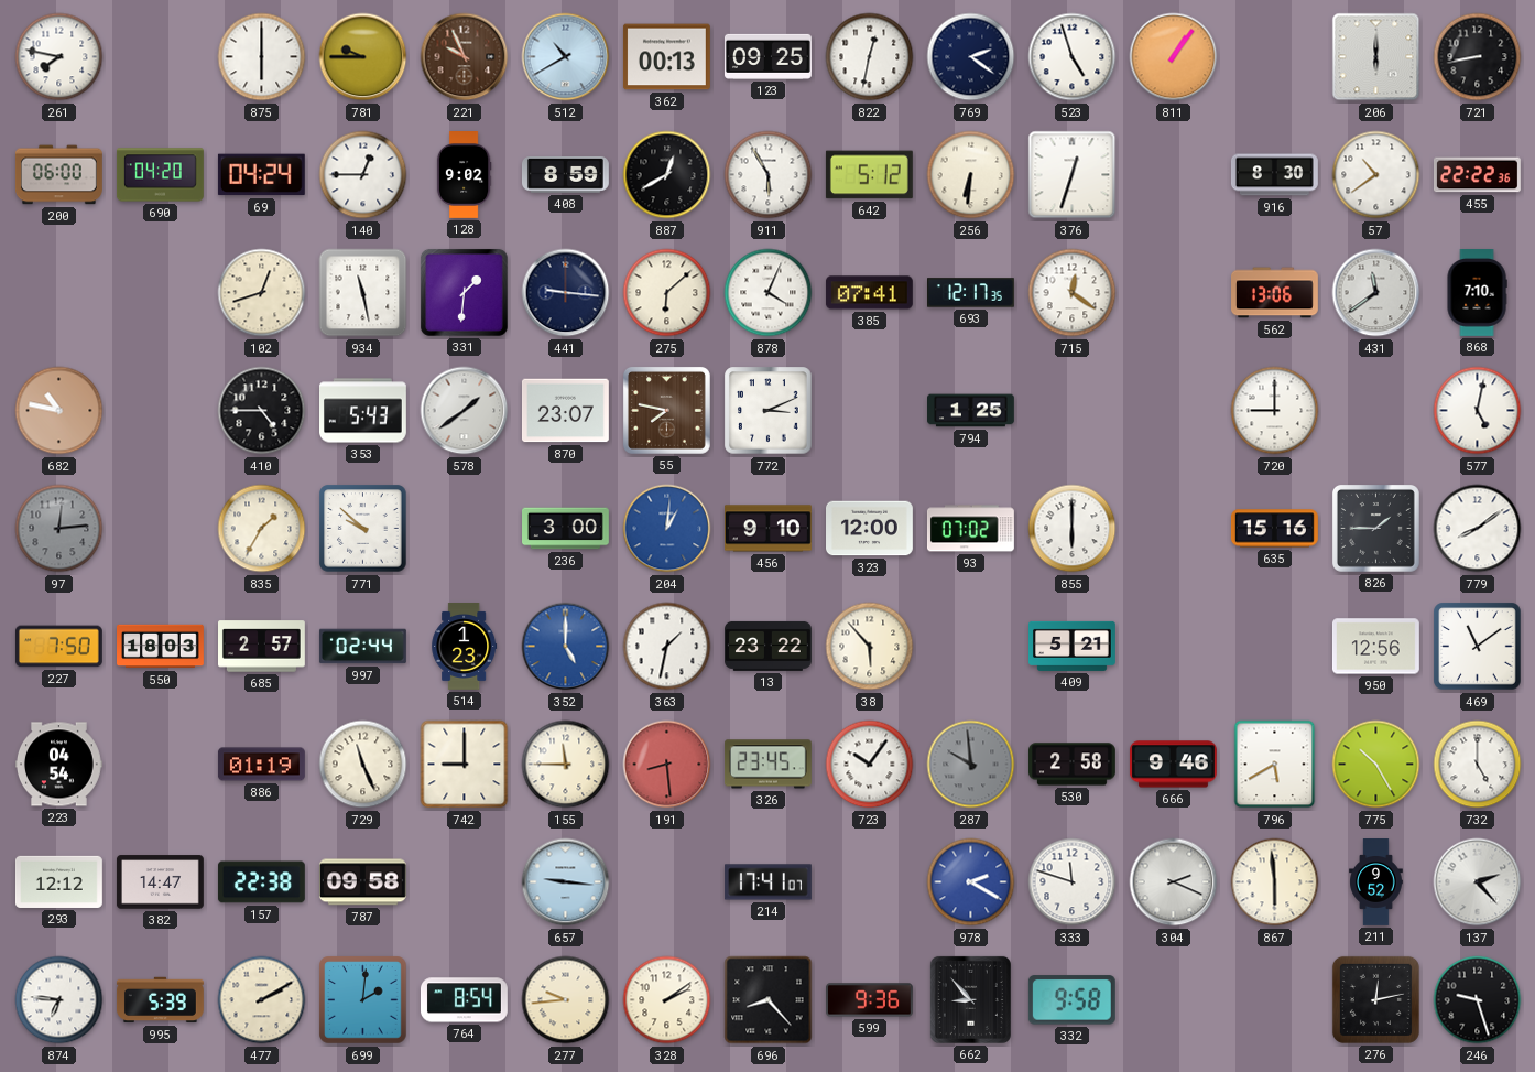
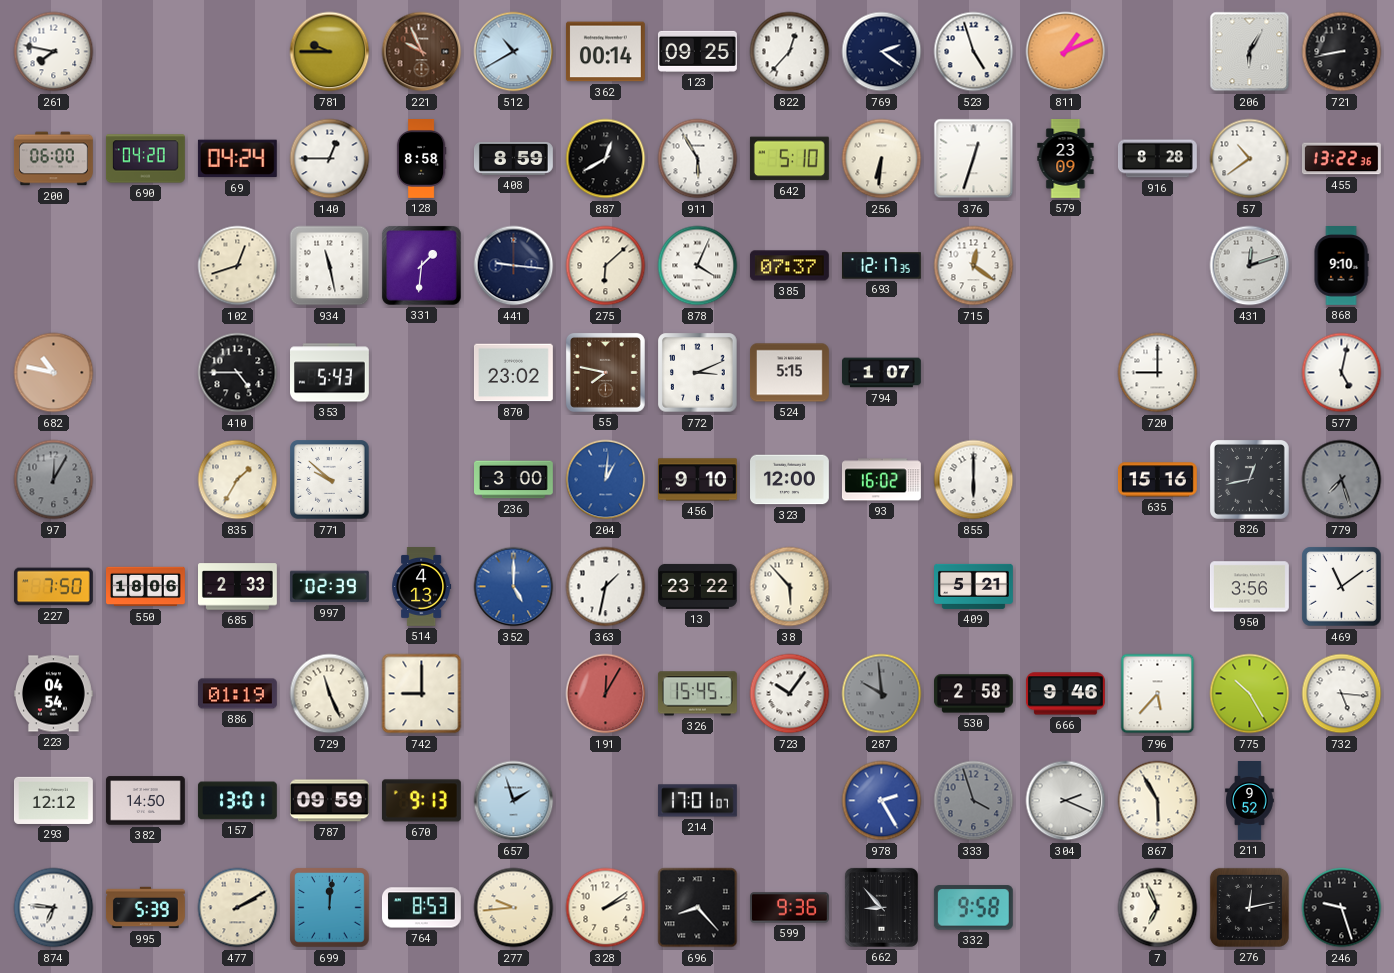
875: 6:00 -> none (262, 57)
362: 00:13 -> 00:14 (605, 52)
822: 12:32 -> 12:37 (790, 52)
811: 1:06 -> 1:11 (1066, 52)
206: 6:00 -> 6:05 (1250, 52)
128: 9:02 -> 8:58 (421, 159)
642: 5:12 -> 5:10 (789, 159)
579: none -> 23:09 (1066, 159)
916: 8:30 -> 8:28 (1157, 159)
455: 22:22 -> 13:22 (1341, 159)
385: 07:41 -> 07:37 (789, 266)
562: 13:06 -> none (1275, 293)
431: 11:39 -> 12:12 (1250, 266)
868: 7:10 -> 9:10 (1341, 266)
578: 1:39 -> none (465, 411)
870: 23:07 -> 23:02 (513, 373)
524: none -> 5:15 (789, 373)
794: 1:25 -> 1:07 (882, 373)
97: 12:14 -> 12:05 (54, 480)
93: 07:02 -> 16:02 (881, 480)
826: 1:45 -> 12:43 (1249, 479)
779: 8:09 -> 7:27 (1342, 480)
779 dial: white -> grey (1342, 480)
550: 18:03 -> 18:06 (146, 587)
685: 2:57 -> 2:33 (238, 587)
997: 02:44 -> 02:39 (329, 587)
514: 1:23 -> 4:13 (422, 587)
950: 12:56 -> 3:56 (1249, 587)
155: 11:45 -> none (566, 765)
191: 8:29 -> 12:05 (606, 694)
326: 23:45 -> 15:45 (697, 694)
796: 5:40 -> 5:37 (1158, 694)
732: 5:00 -> 5:16 (1342, 694)
382: 14:47 -> 14:50 (145, 801)
157: 22:38 -> 13:01 (237, 801)
787: 09:58 -> 09:59 (329, 801)
670: none -> 9:13 (421, 801)
657: 9:16 -> 1:57 (514, 801)
214: 17:41 -> 17:01 (697, 801)
978: 2:20 -> 2:25 (882, 801)
333: 11:48 -> 3:57 (974, 801)
333 dial: white -> grey (974, 801)
867: 5:59 -> 5:55 (1158, 801)
137: 2:23 -> none (1478, 882)
699: 2:01 -> 12:01 (330, 908)
764: 8:54 -> 8:53 (421, 908)
7: none -> 6:56 (1158, 908)
